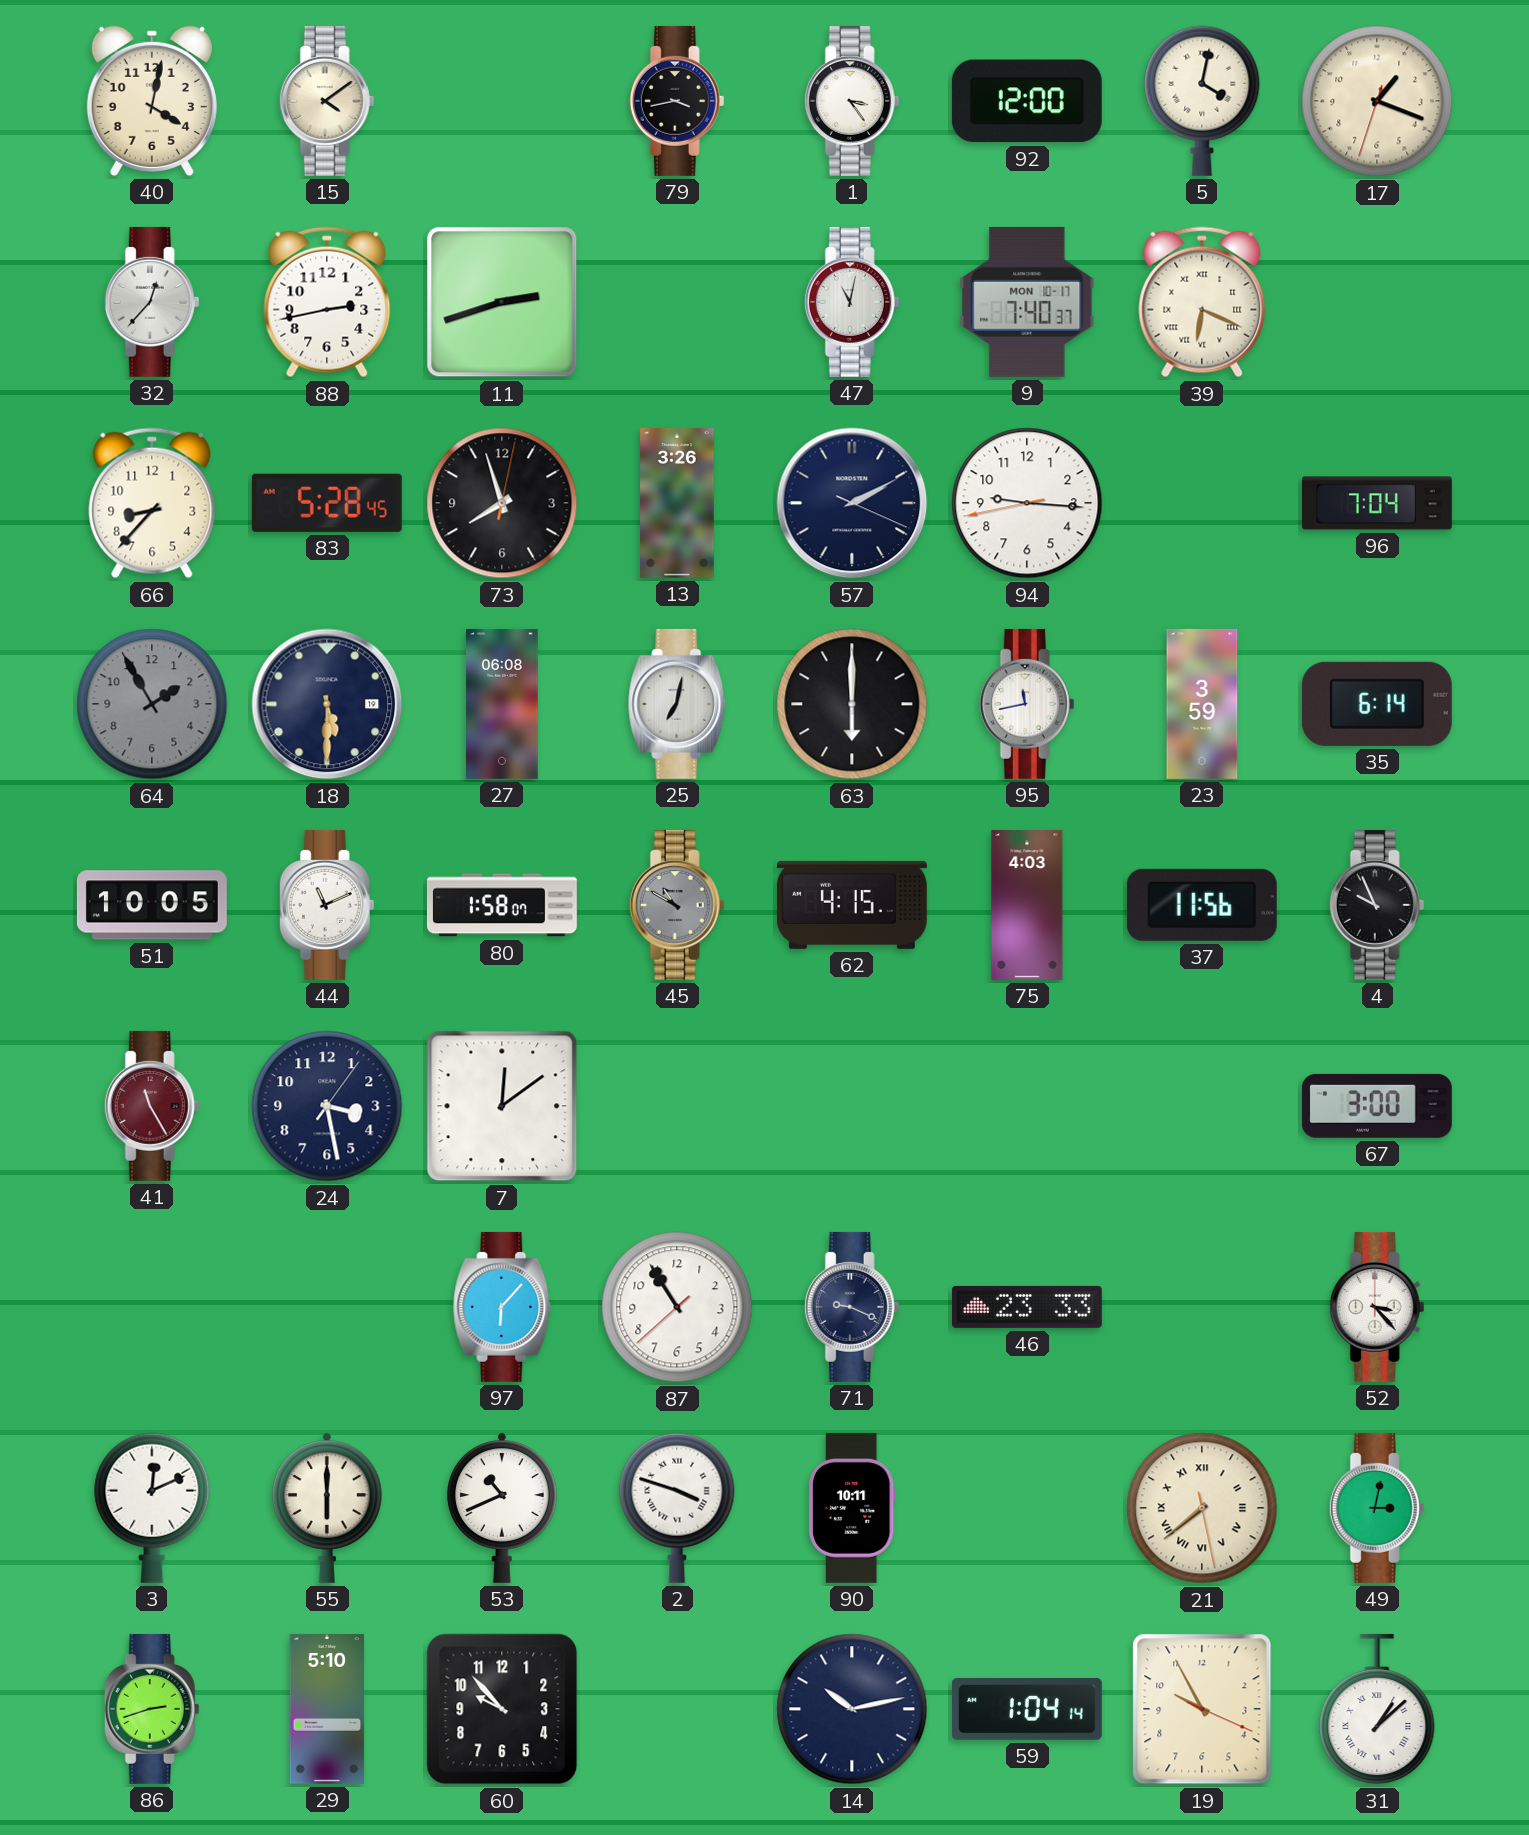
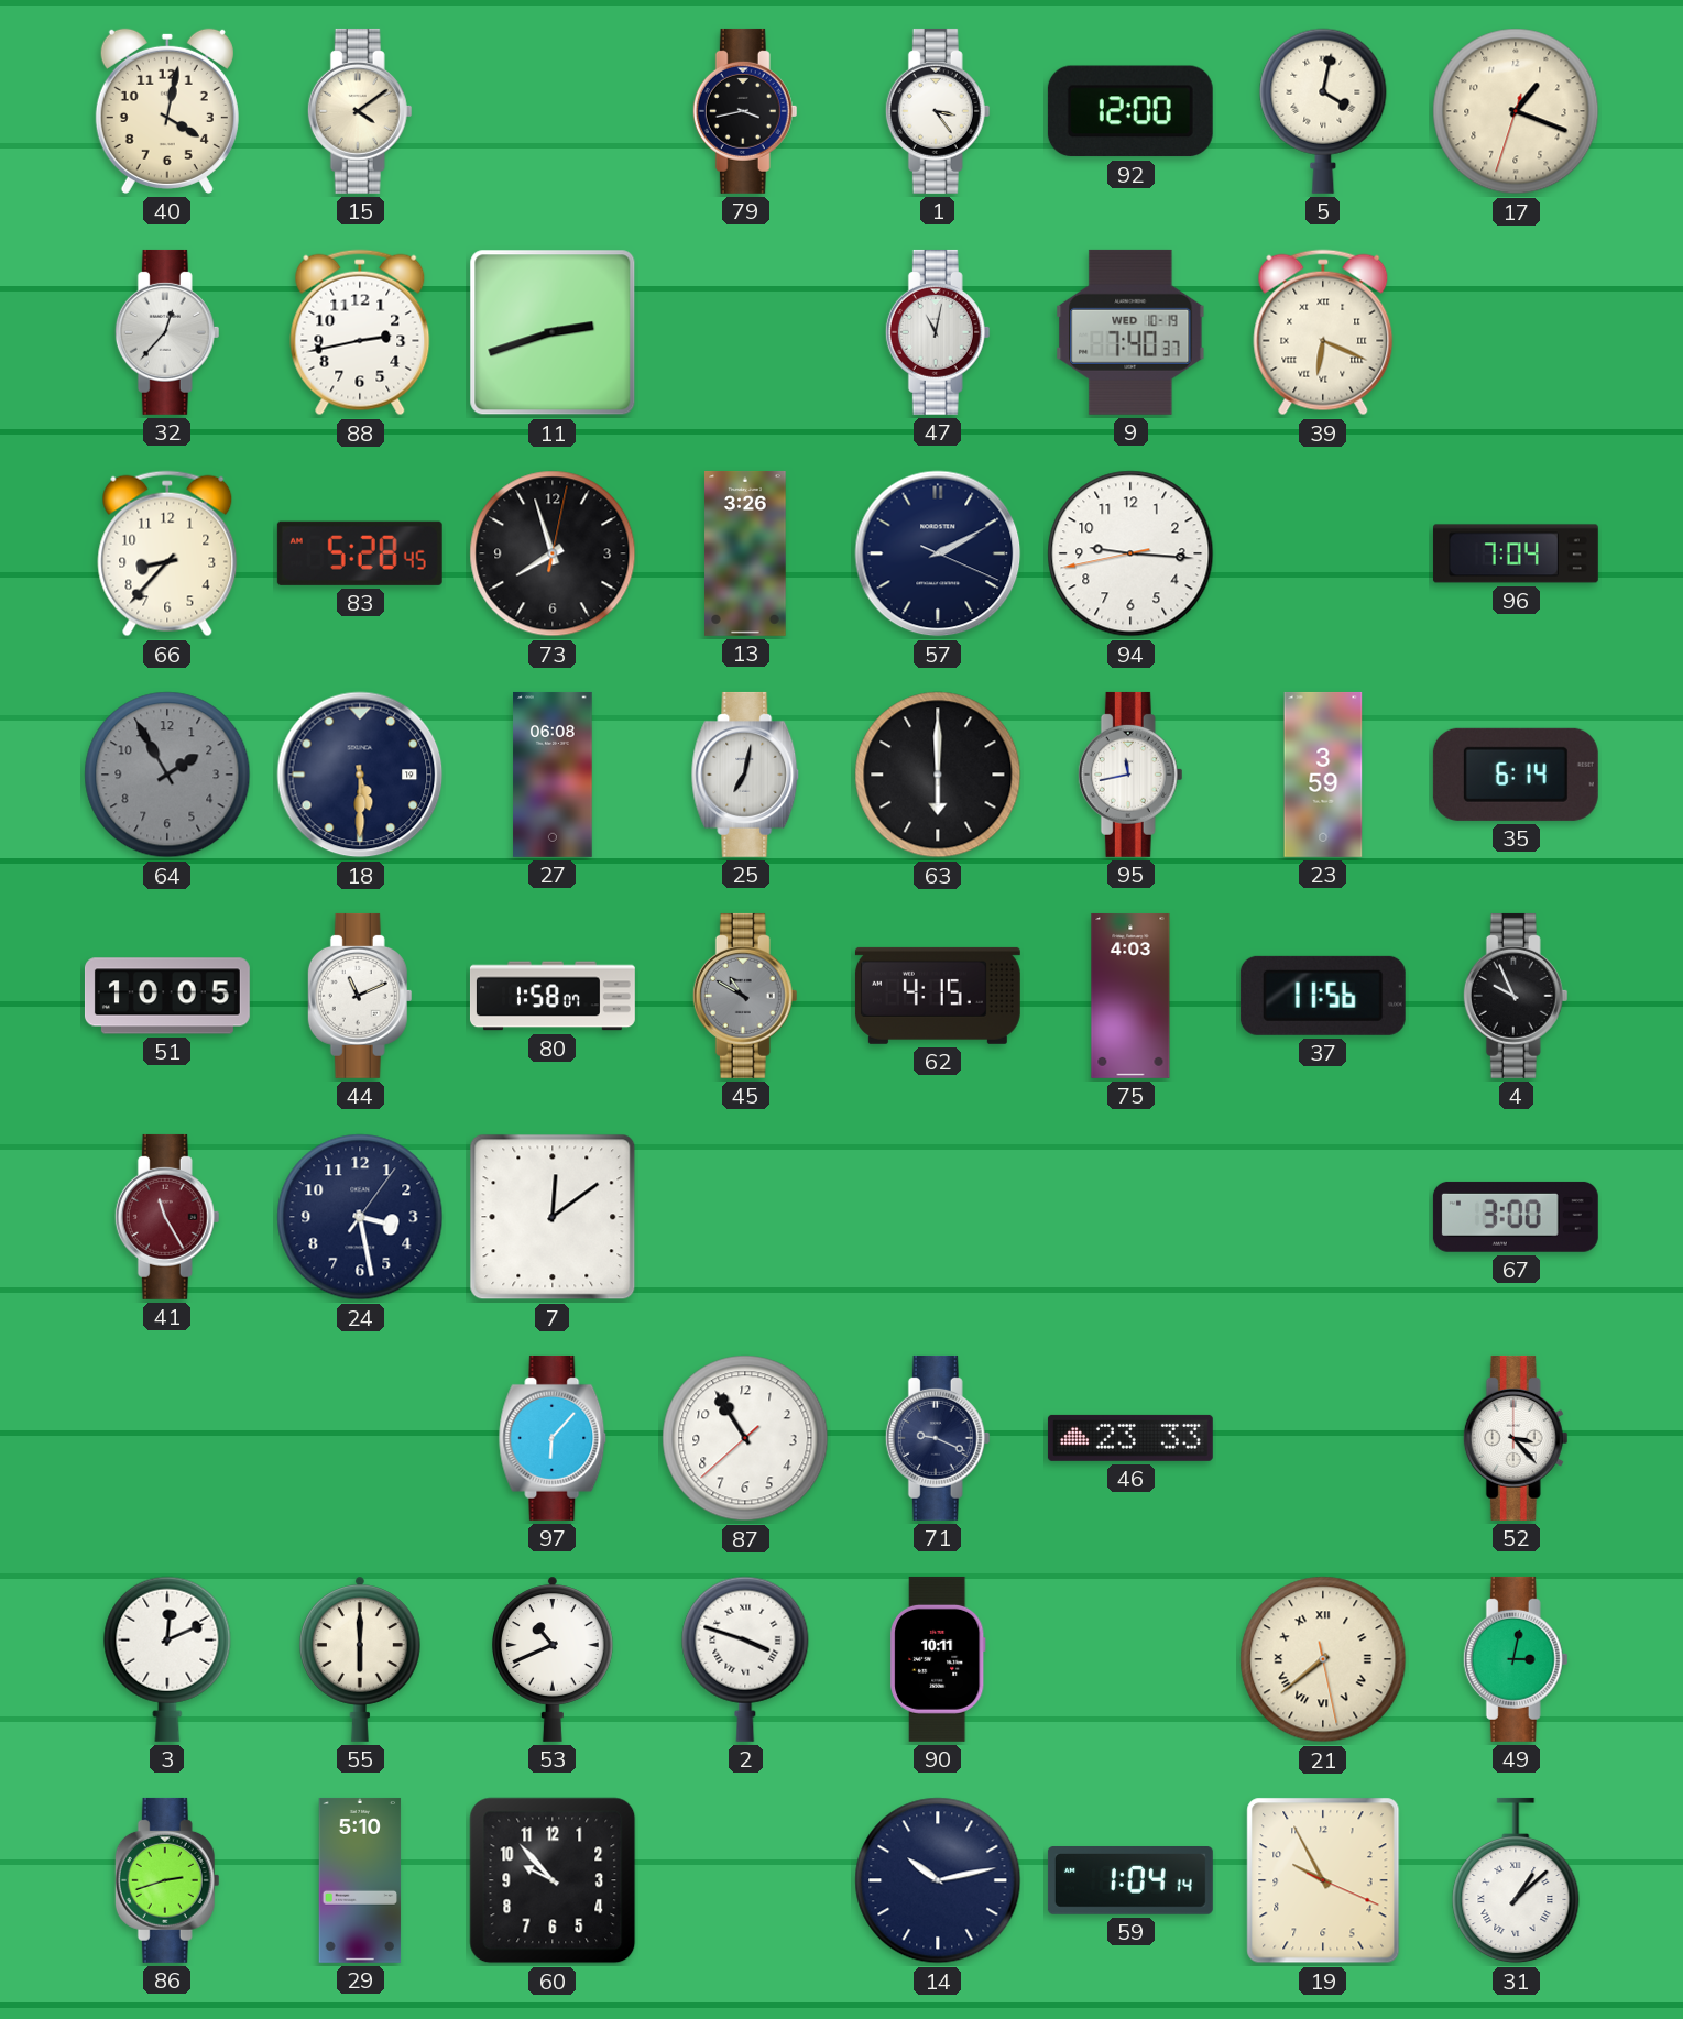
9 date: MON 10-17 -> WED 10-19 (1130, 332)
